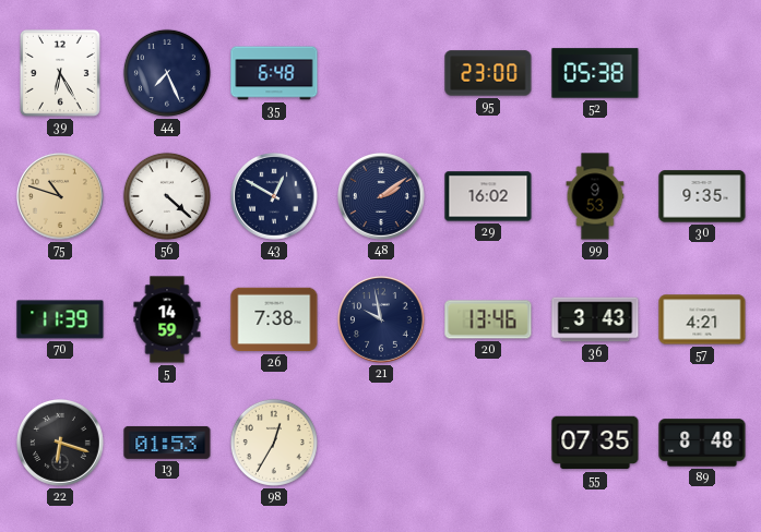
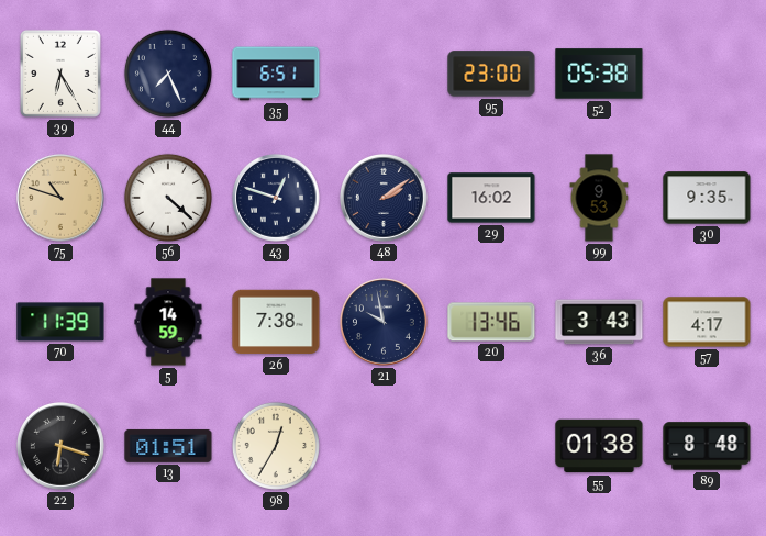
35: 6:48 -> 6:51 (276, 74)
43: 12:50 -> 12:48 (276, 198)
57: 4:21 -> 4:17 (707, 322)
13: 01:53 -> 01:51 (168, 446)
55: 07:35 -> 01:38 (599, 446)
